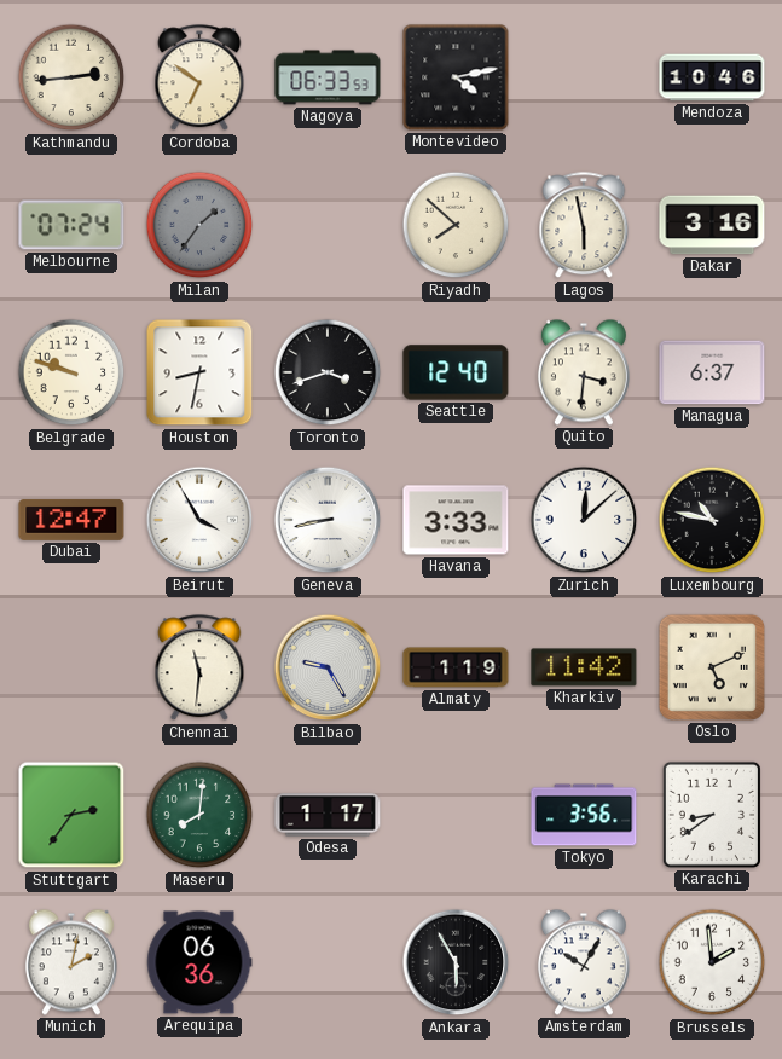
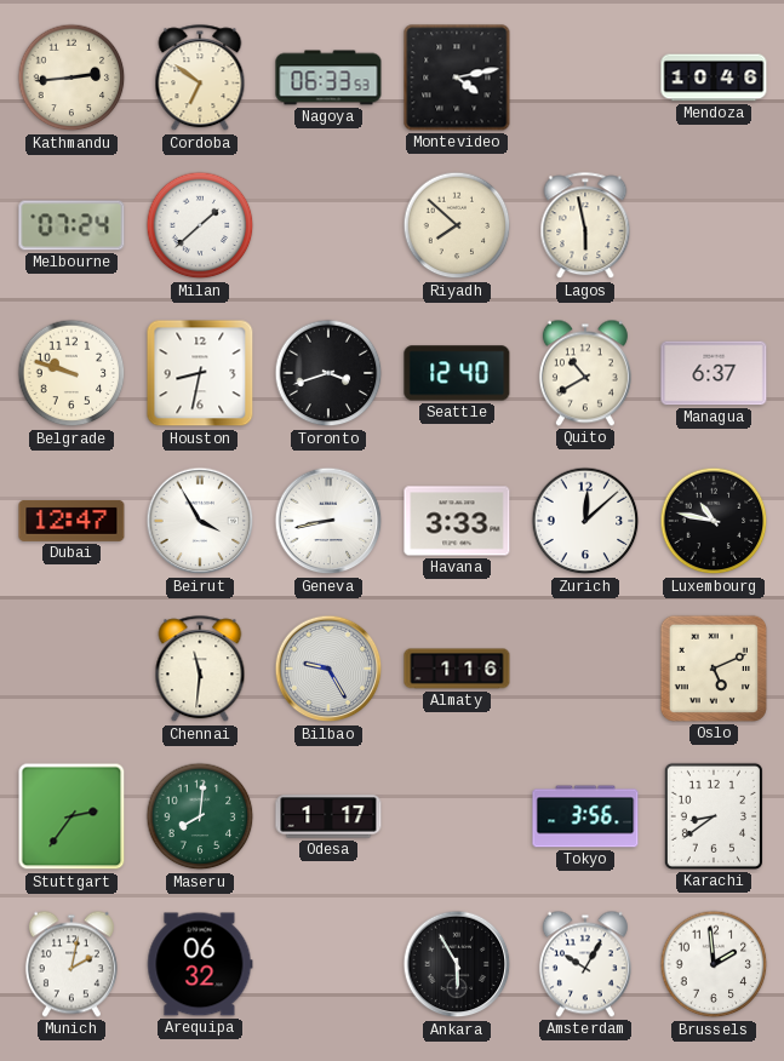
Milan: 1:36 -> 1:38 (200, 225)
Milan dial: grey -> white (200, 225)
Dakar: 3:16 -> none (712, 225)
Quito: 3:31 -> 10:40 (585, 373)
Almaty: 1:19 -> 1:16 (457, 669)
Kharkiv: 11:42 -> none (584, 667)
Arequipa: 06:36 -> 06:32 (200, 964)
